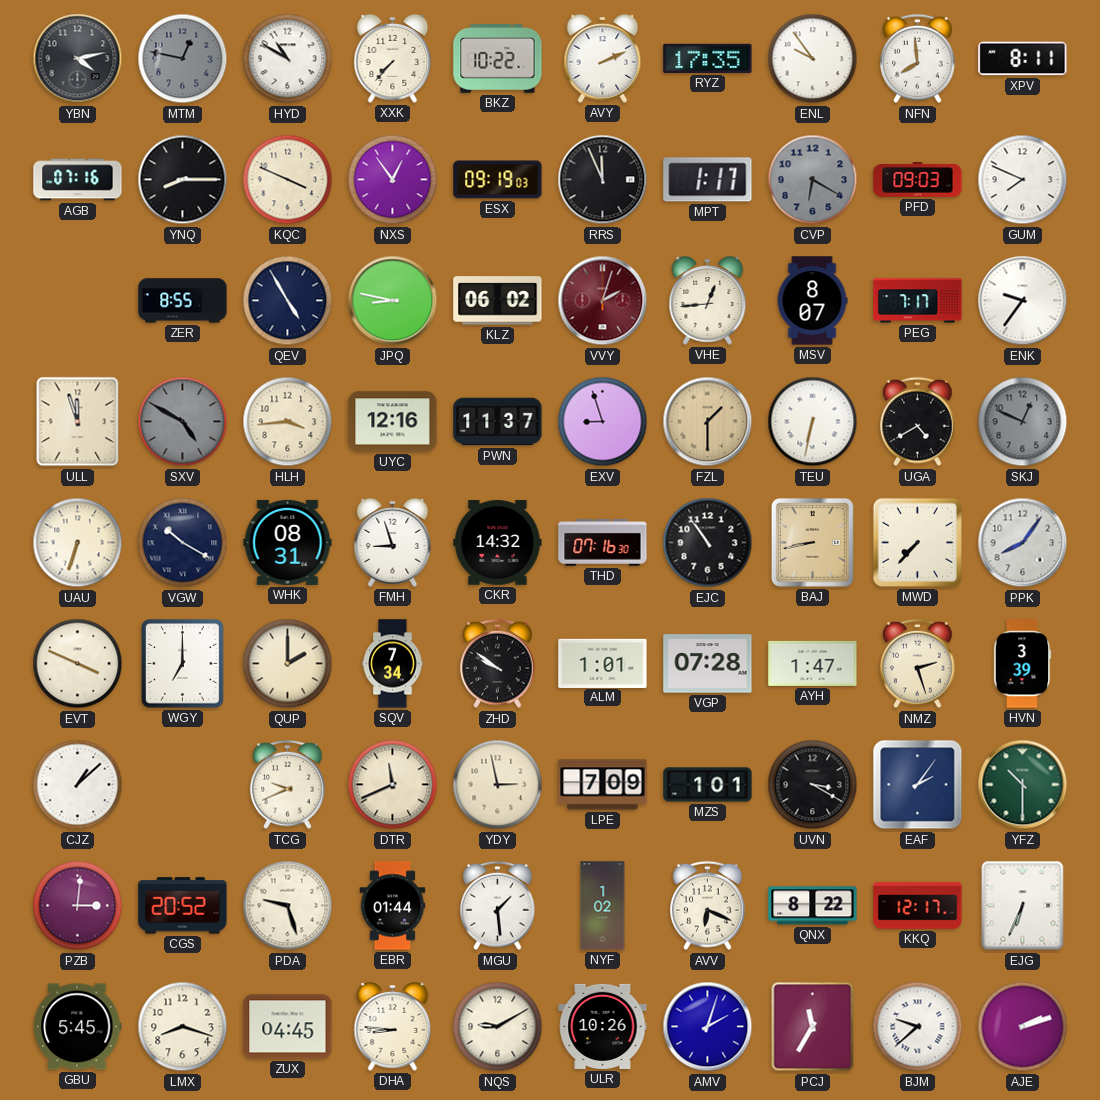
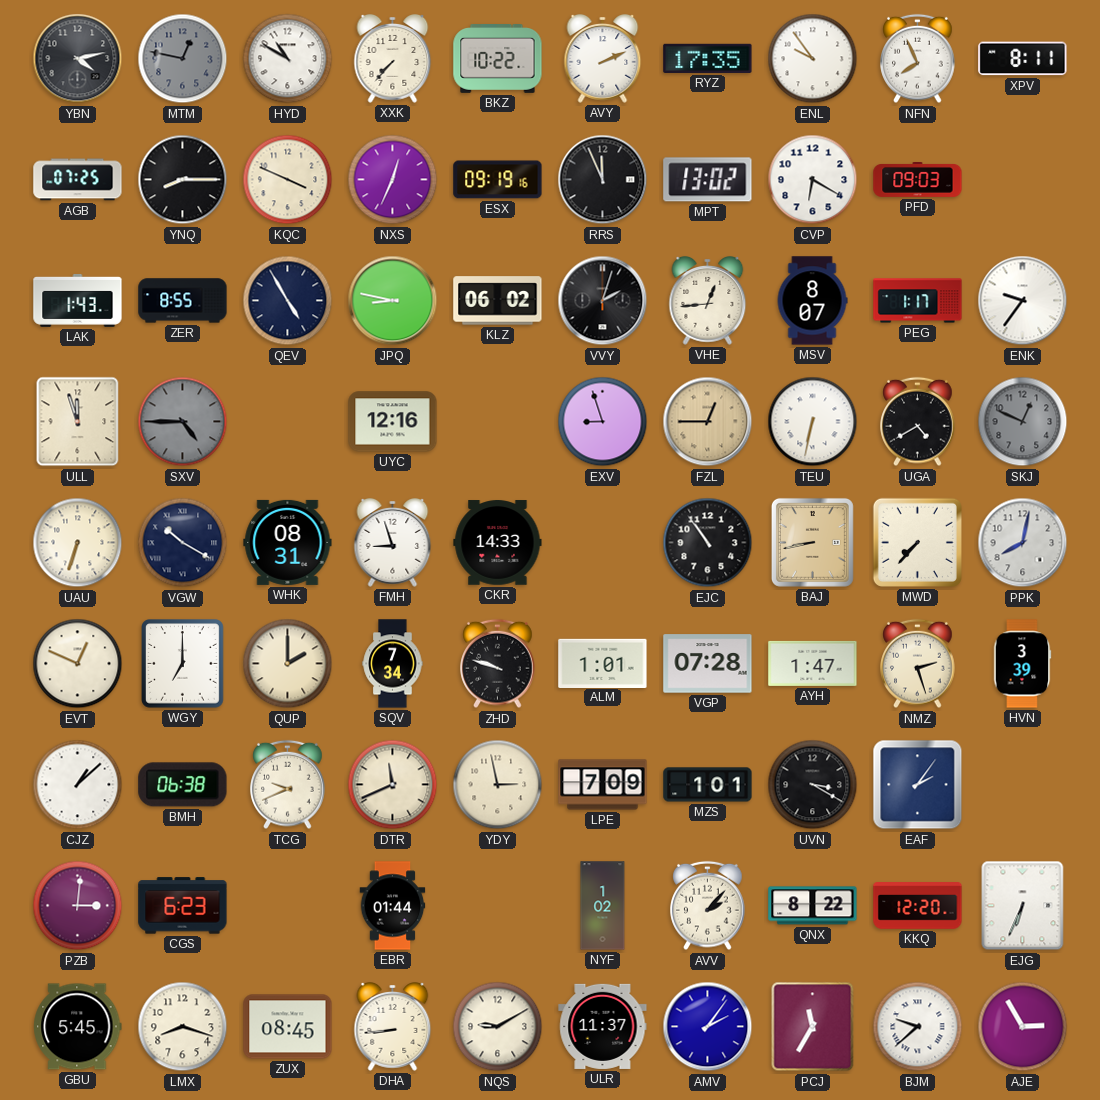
NFN: 7:59 -> 7:56 (918, 59)
AGB: 07:16 -> 07:25 (78, 180)
NXS: 12:54 -> 12:34 (393, 180)
ESX: 09:19:03 -> 09:19:16 (498, 180)
MPT: 1:17 -> 13:02 (708, 180)
CVP dial: grey -> white (813, 180)
GUM: 7:49 -> none (1023, 180)
LAK: none -> 1:43 (78, 300)
VVY dial: burgundy -> black (603, 301)
PEG: 7:17 -> 1:17 (918, 301)
SXV: 4:50 -> 4:45 (183, 422)
HLH: 3:44 -> none (288, 422)
PWN: 11:37 -> none (498, 422)
FZL: 1:30 -> 12:45 (708, 422)
CKR: 14:32 -> 14:33 (498, 543)
THD: 07:16 -> none (603, 543)
PPK: 8:06 -> 8:02 (1023, 543)
EVT: 3:49 -> 12:49 (78, 664)
ZHD: 9:51 -> 9:48 (498, 664)
BMH: none -> 06:38 (183, 785)
YFZ: 10:30 -> none (1023, 785)
CGS: 20:52 -> 6:23 (183, 906)
PDA: 9:27 -> none (288, 906)
MGU: 1:29 -> none (498, 906)
AVV: 6:19 -> 2:07 (708, 906)
KKQ: 12:17 -> 12:20 (918, 906)
ZUX: 04:45 -> 08:45 (288, 1027)
DHA: 8:46 -> 8:44 (393, 1027)
ULR: 10:26 -> 11:37 (603, 1026)
AMV: 2:03 -> 2:06 (708, 1027)
AJE: 2:12 -> 2:55 (1023, 1027)
